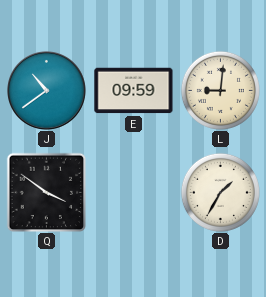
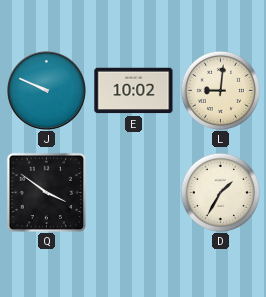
J: 10:39 -> 9:49 (47, 91)
E: 09:59 -> 10:02 (134, 91)
